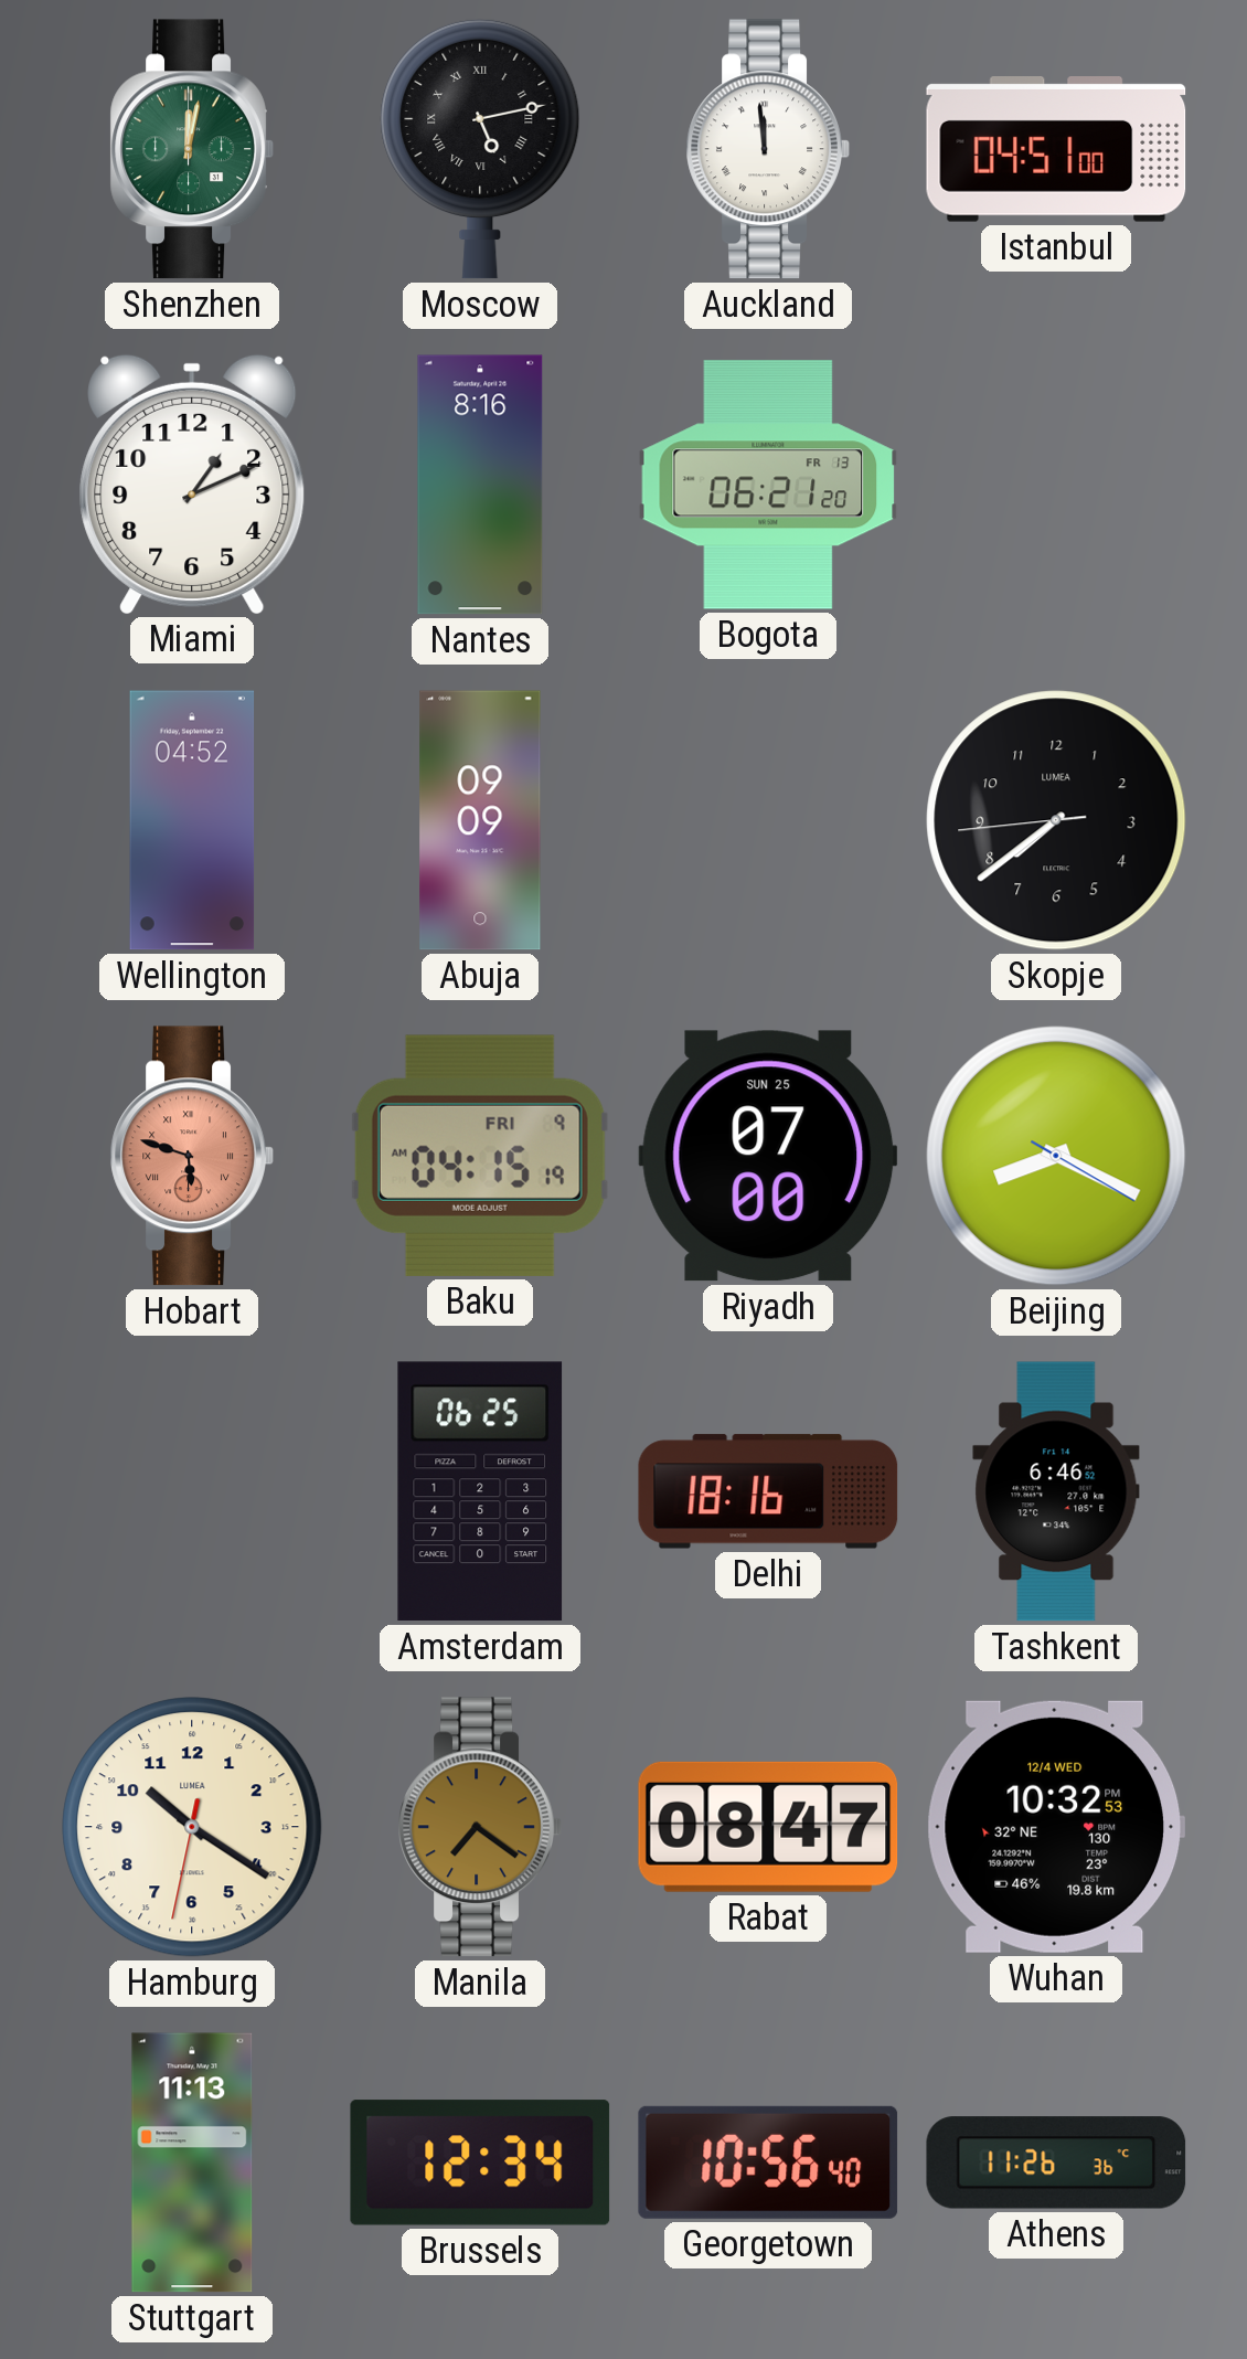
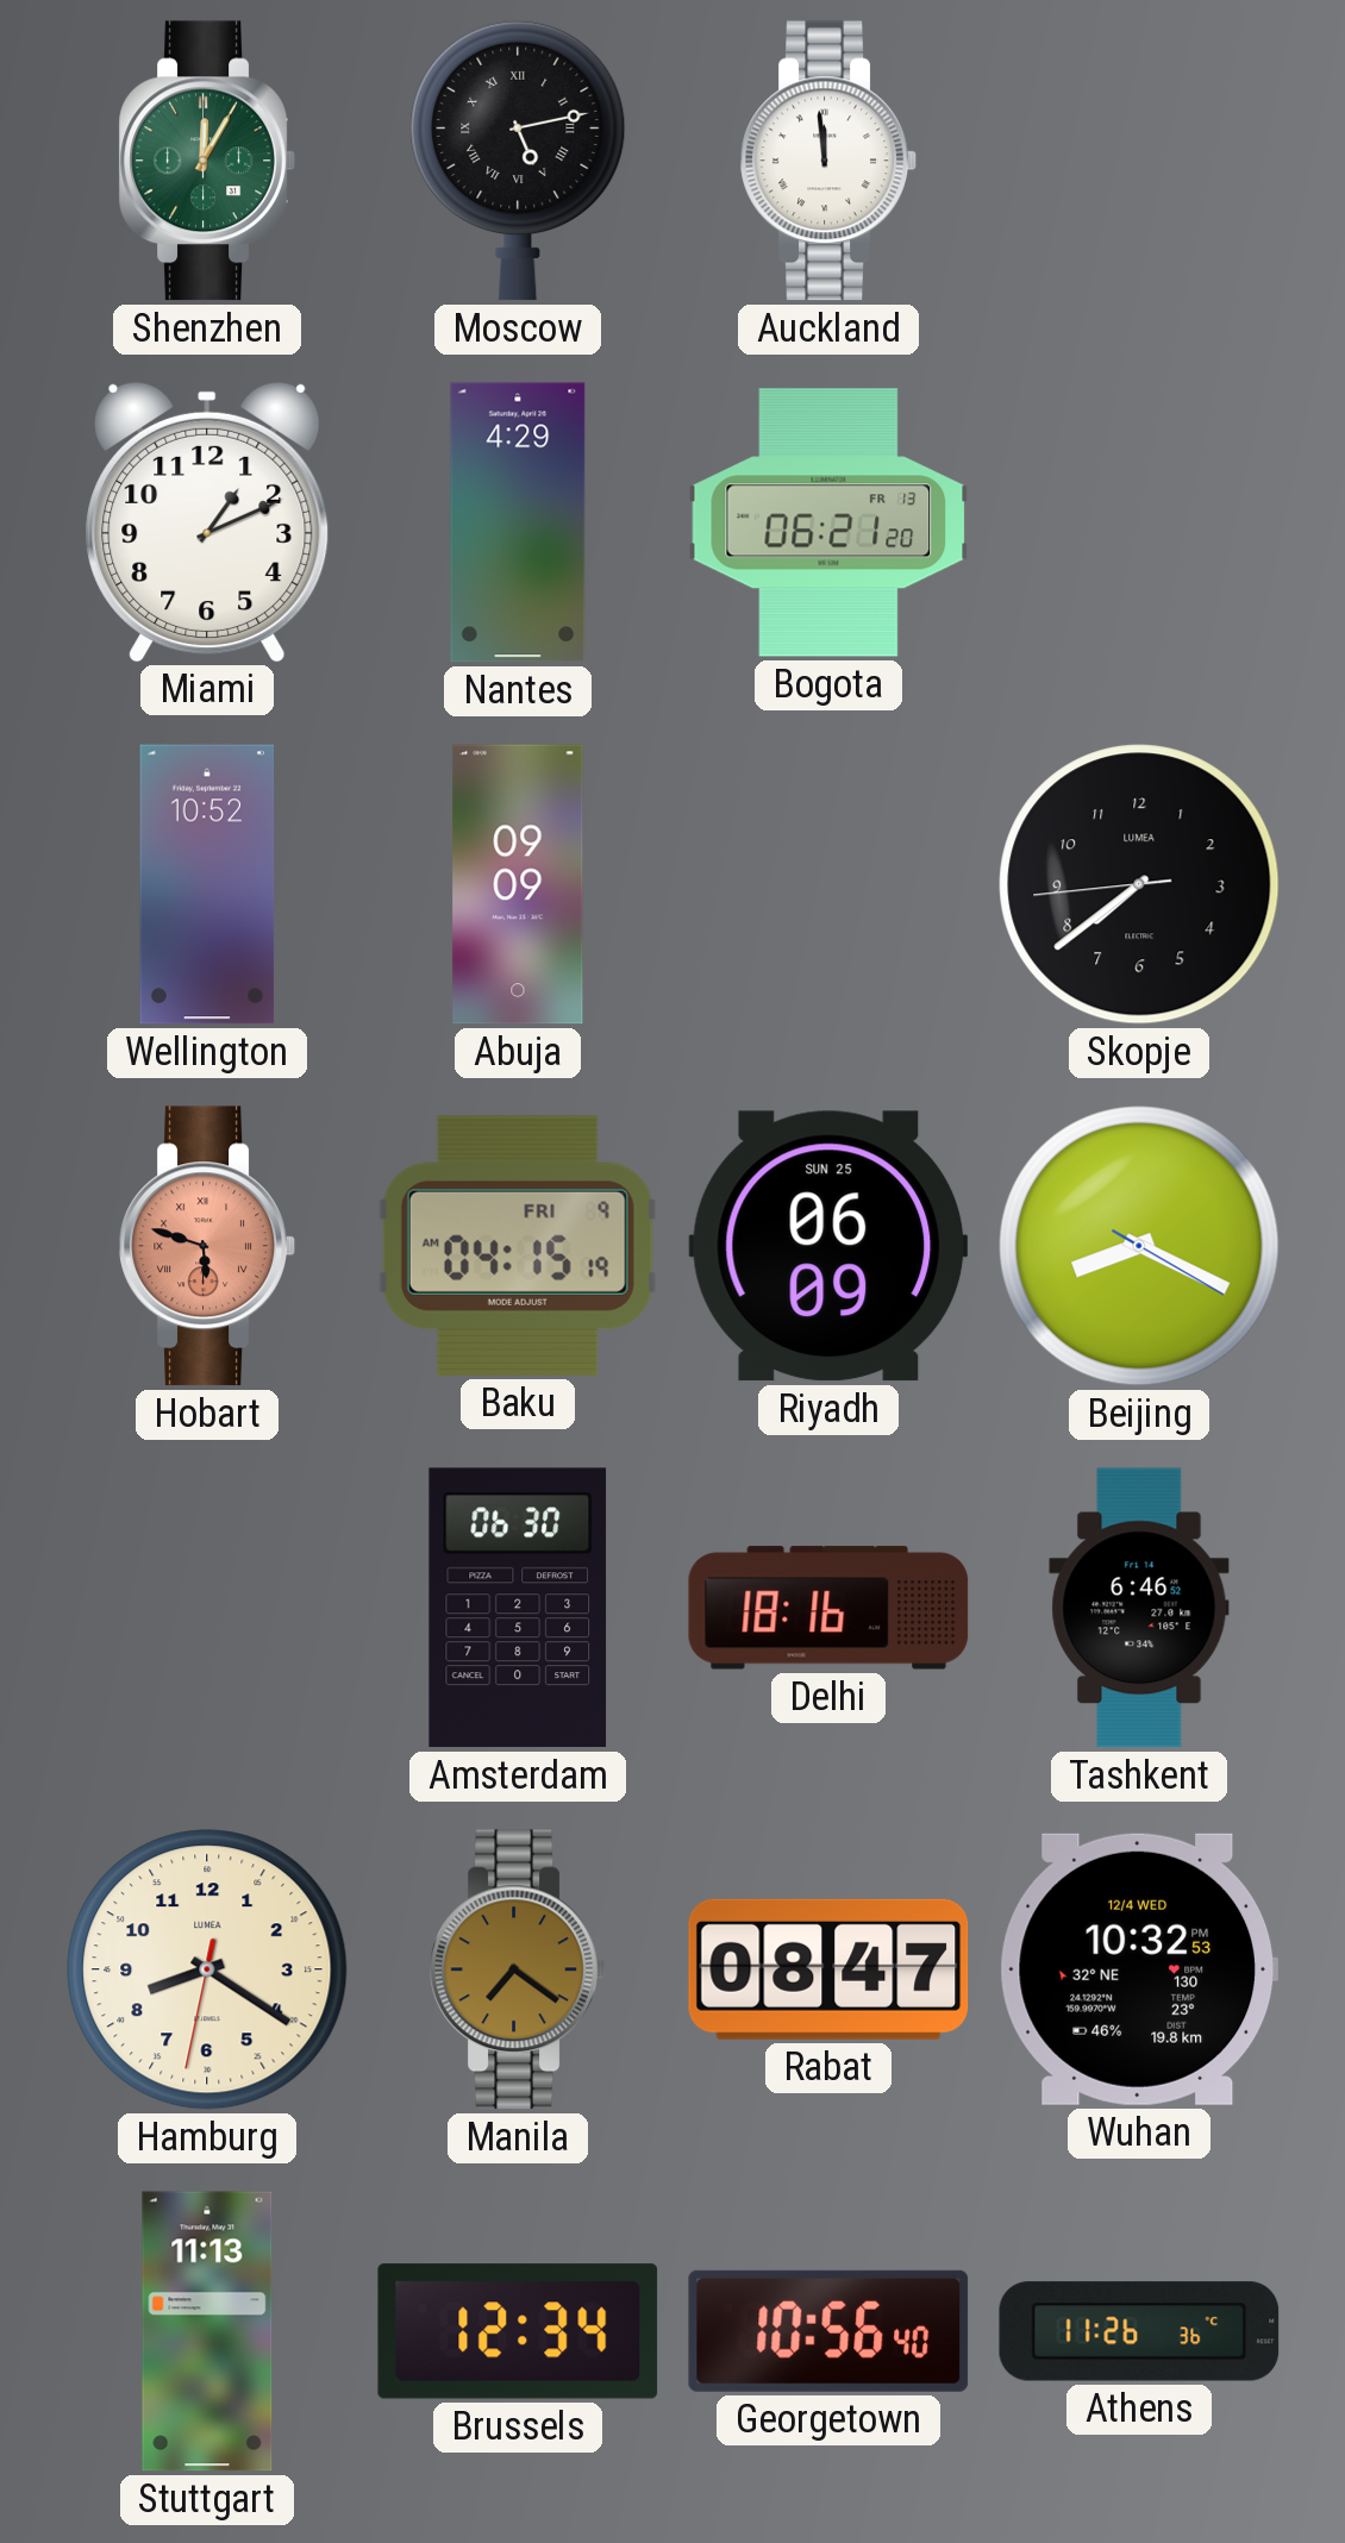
Shenzhen: 12:02 -> 12:05 (207, 161)
Istanbul: 04:51 -> none (1056, 150)
Nantes: 8:16 -> 4:29 (518, 522)
Wellington: 04:52 -> 10:52 (207, 884)
Riyadh: 07:00 -> 06:09 (828, 1246)
Amsterdam: 06:25 -> 06:30 (518, 1608)
Hamburg: 10:20 -> 8:20 (207, 1969)
